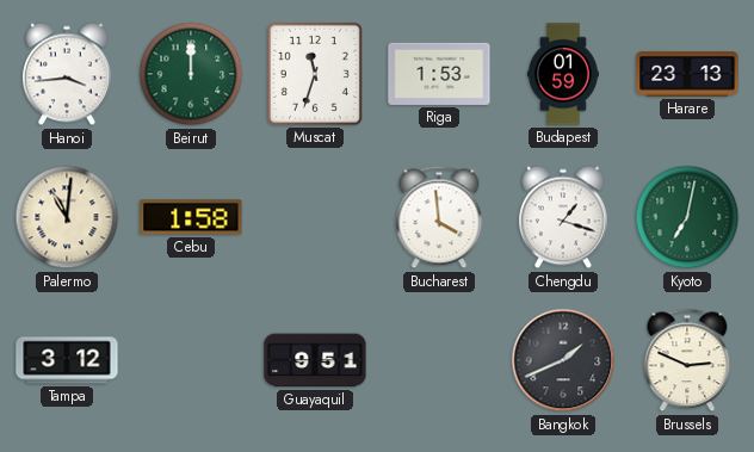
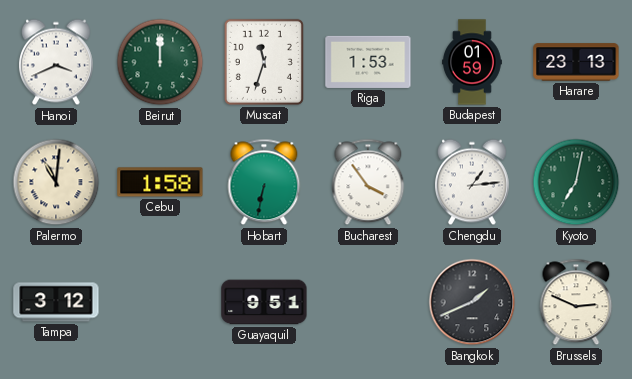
Hanoi: 3:44 -> 3:41 (56, 62)
Hobart: none -> 6:32 (264, 182)
Bucharest: 3:59 -> 3:54 (368, 182)
Chengdu: 1:18 -> 1:14 (472, 182)
